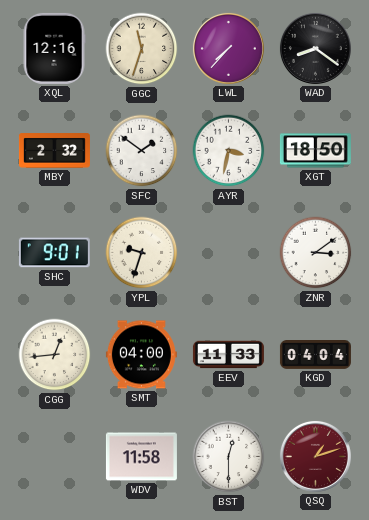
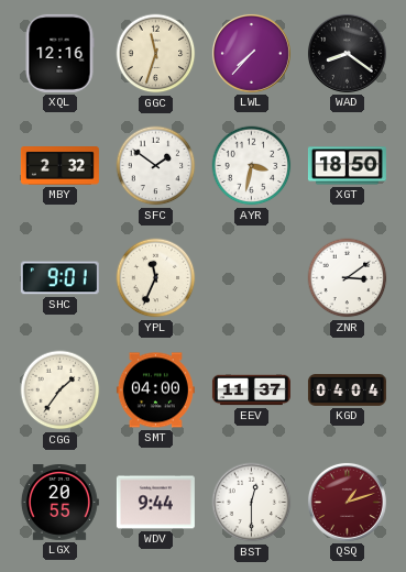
YPL: 9:33 -> 11:34 (156, 278)
CGG: 12:44 -> 1:36 (61, 391)
EEV: 11:33 -> 11:37 (251, 391)
LGX: none -> 20:55 (59, 503)
WDV: 11:58 -> 9:44 (155, 503)
